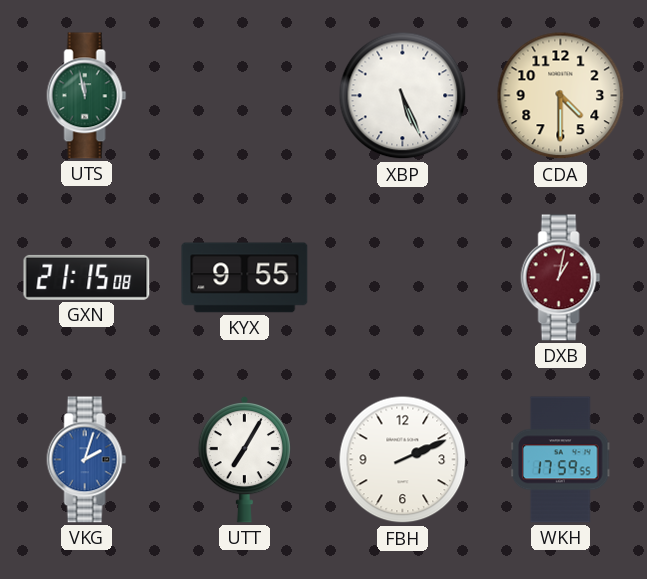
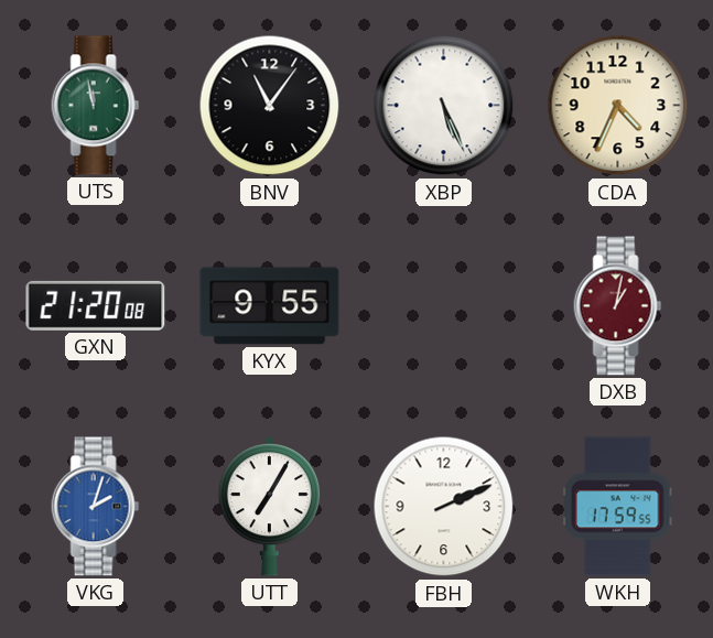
BNV: none -> 11:06 (270, 106)
CDA: 4:30 -> 4:34 (618, 106)
GXN: 21:15 -> 21:20 (96, 305)
